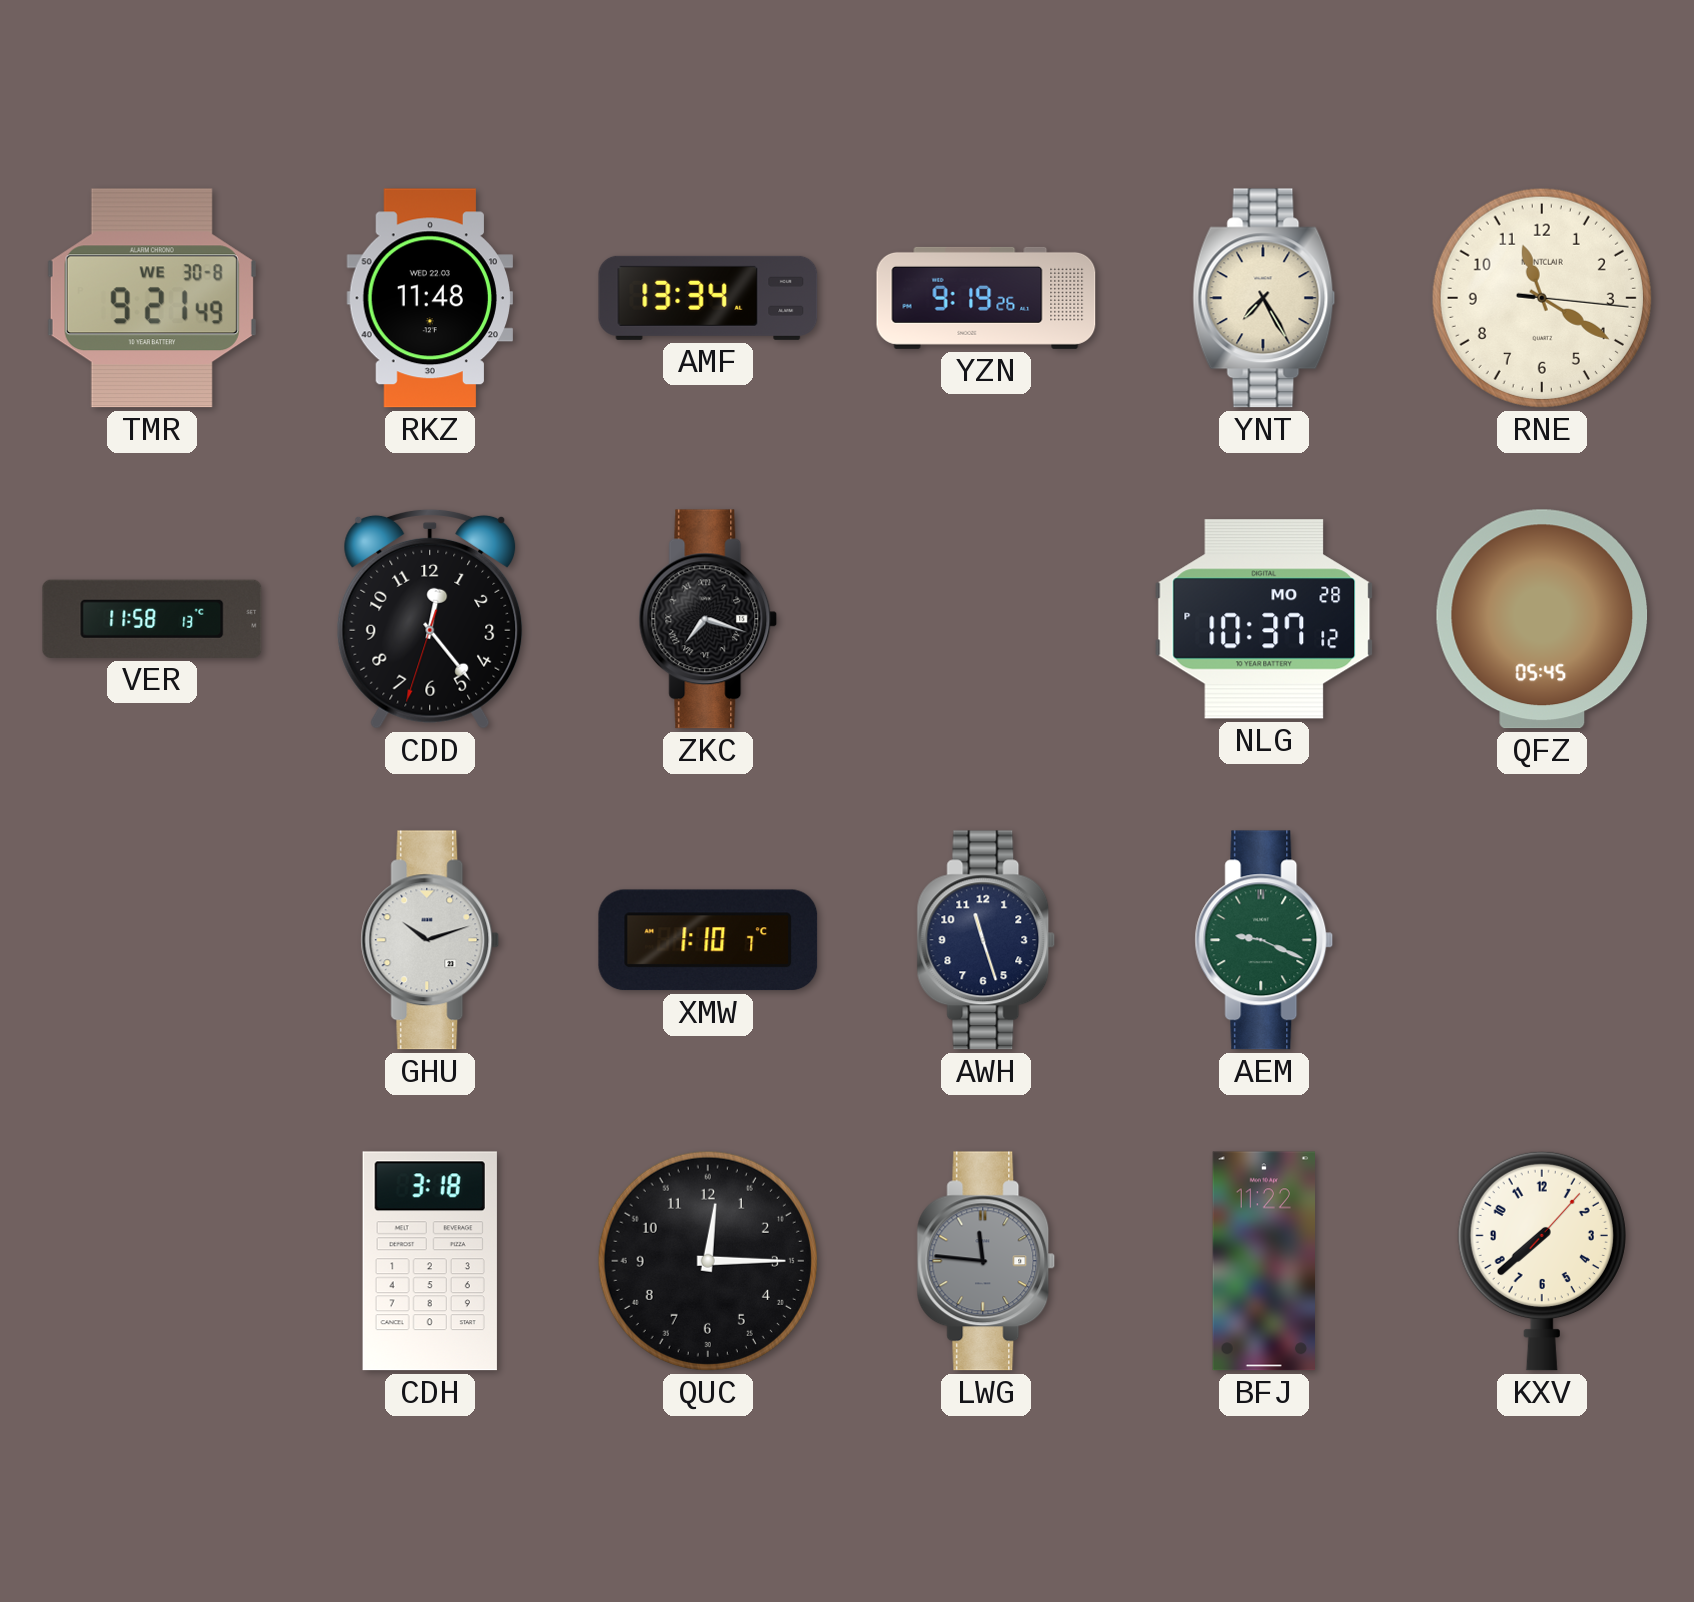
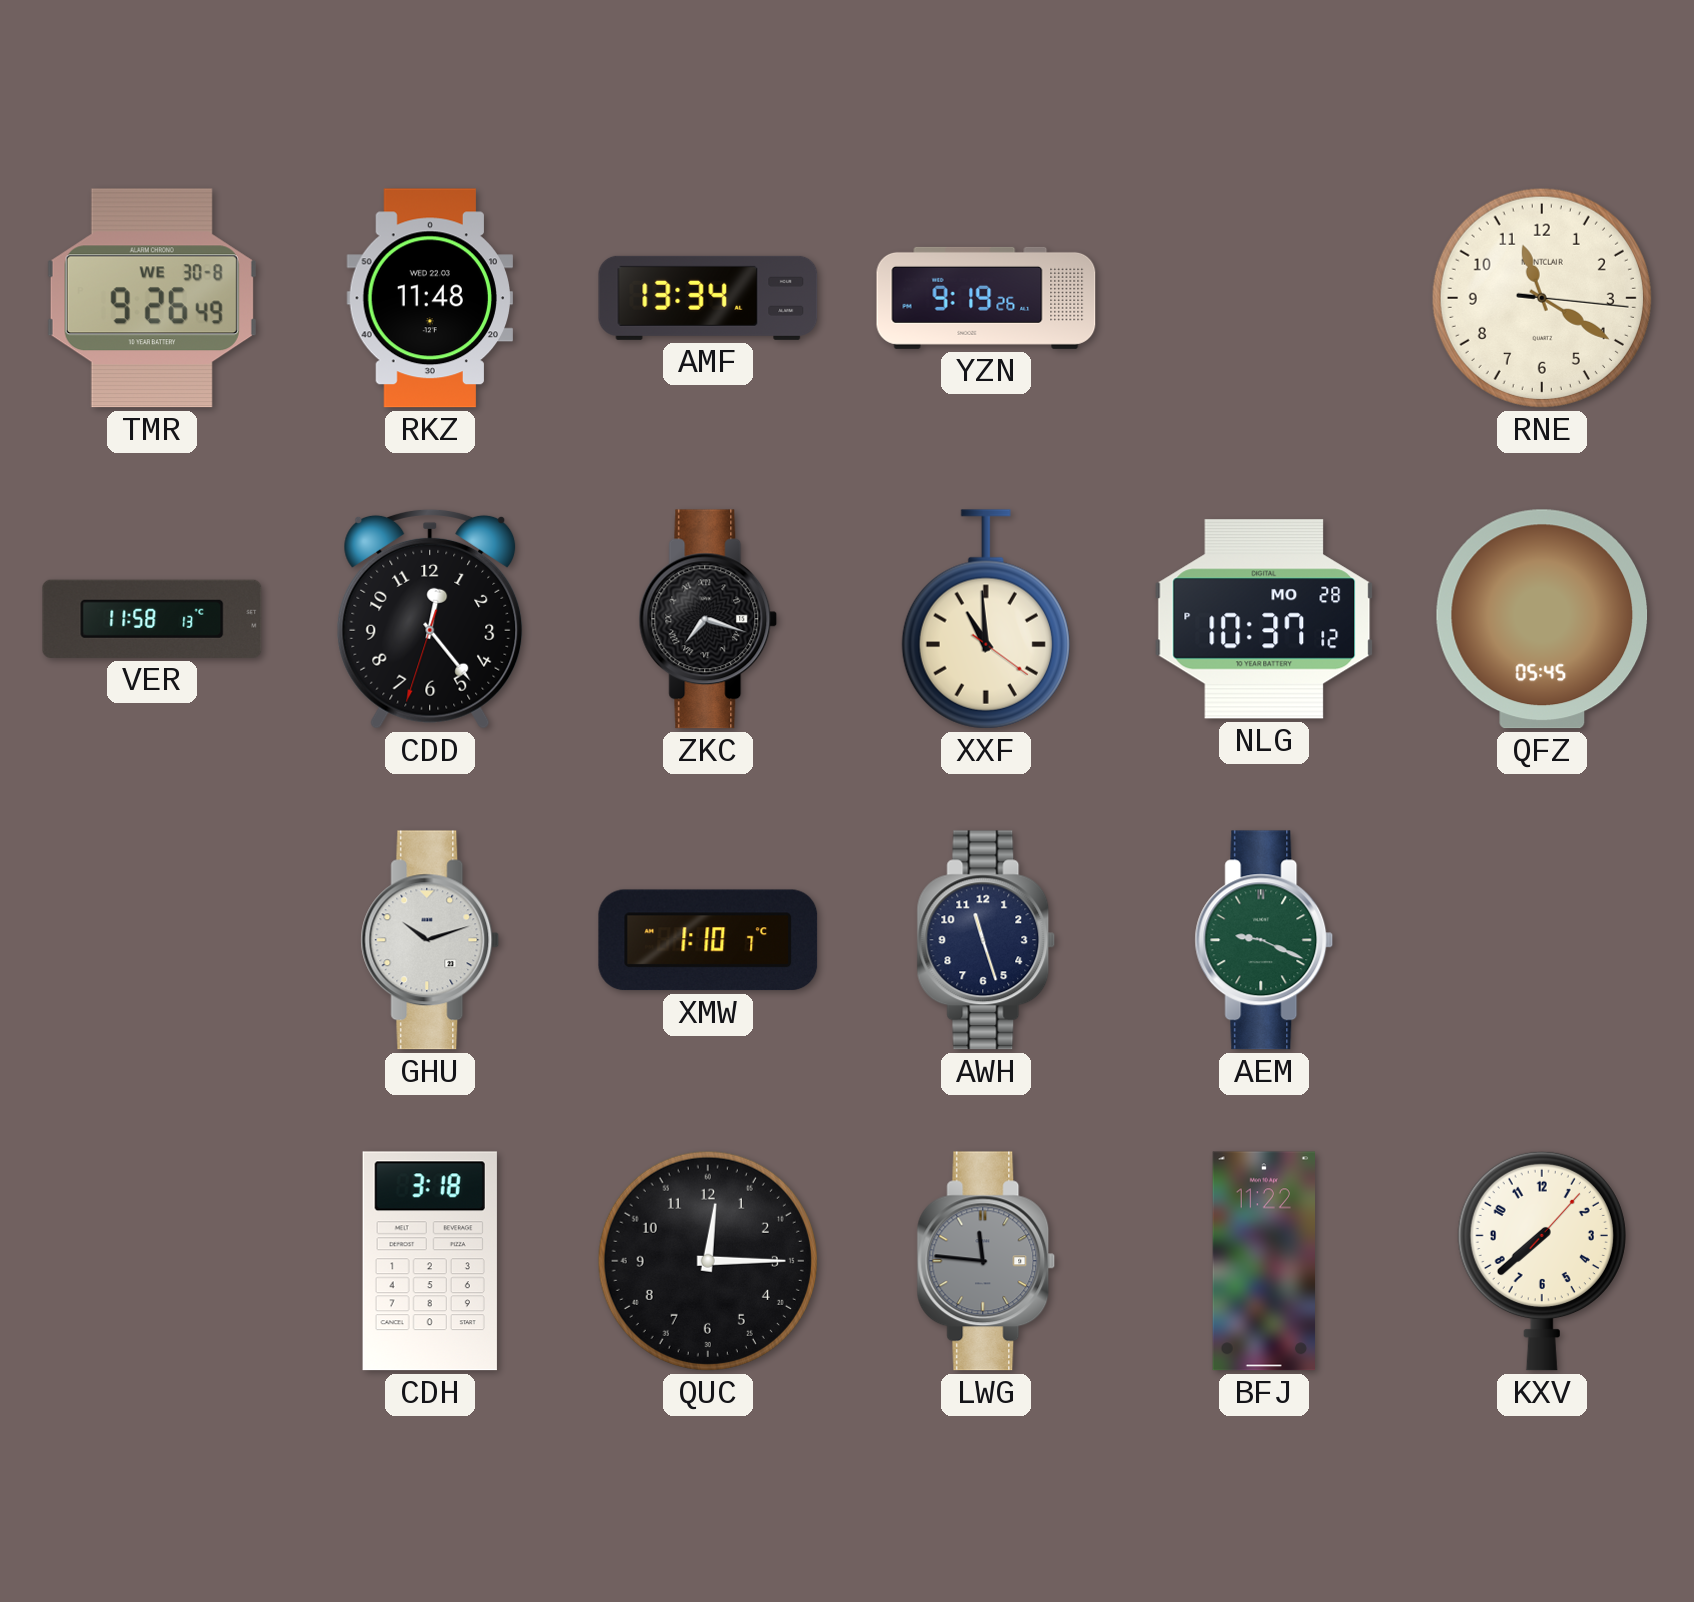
TMR: 9:21 -> 9:26 (152, 298)
YNT: 7:25 -> none (1264, 298)
XXF: none -> 10:59 (986, 619)
